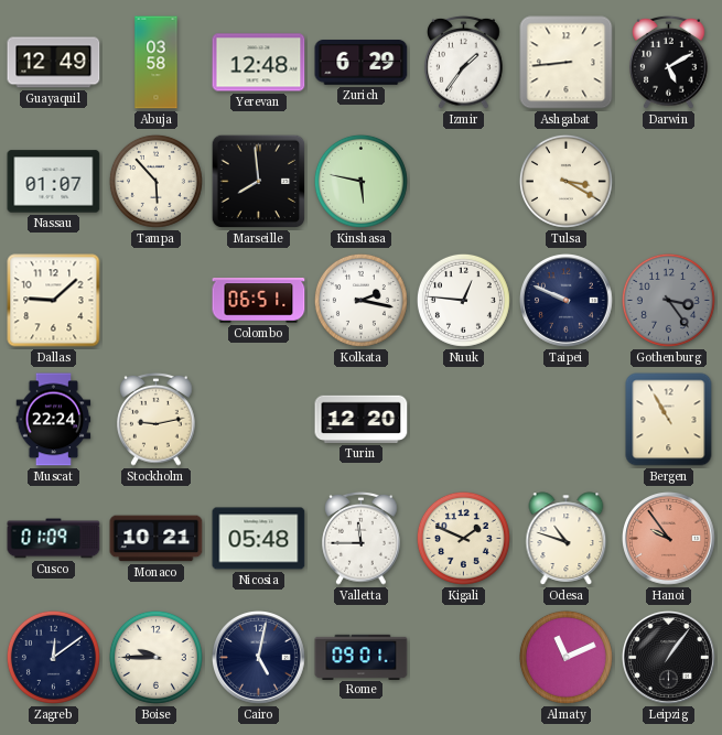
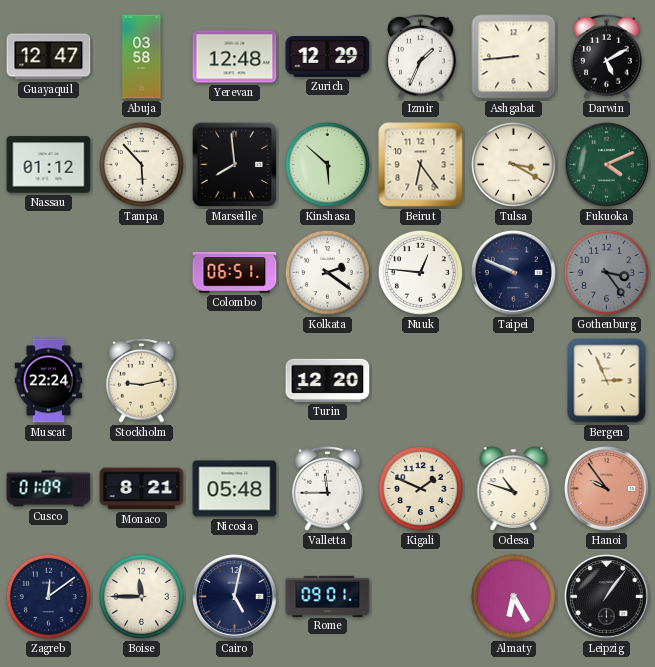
Guayaquil: 12:49 -> 12:47 (49, 57)
Zurich: 6:29 -> 12:29 (328, 57)
Izmir: 1:36 -> 1:34 (421, 56)
Nassau: 01:07 -> 01:12 (49, 165)
Kinshasa: 5:47 -> 5:52 (327, 164)
Beirut: none -> 6:24 (421, 165)
Fukuoka: none -> 4:11 (607, 165)
Dallas: 9:08 -> none (54, 301)
Kolkata: 2:17 -> 2:21 (327, 272)
Bergen: 10:55 -> 2:56 (607, 381)
Monaco: 10:21 -> 8:21 (142, 489)
Boise: 9:45 -> 11:45 (141, 596)
Almaty: 11:11 -> 6:25 (513, 596)
